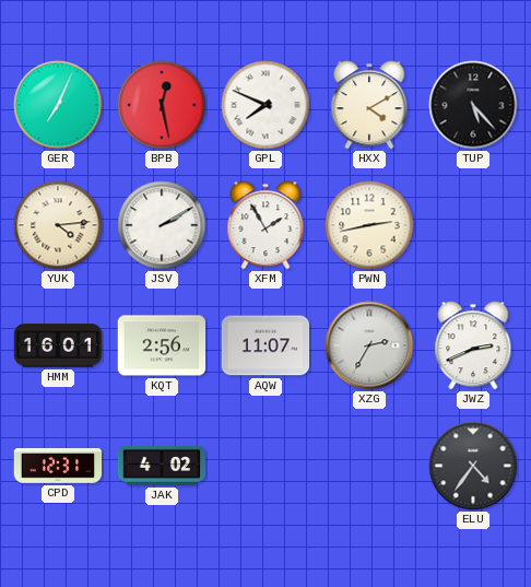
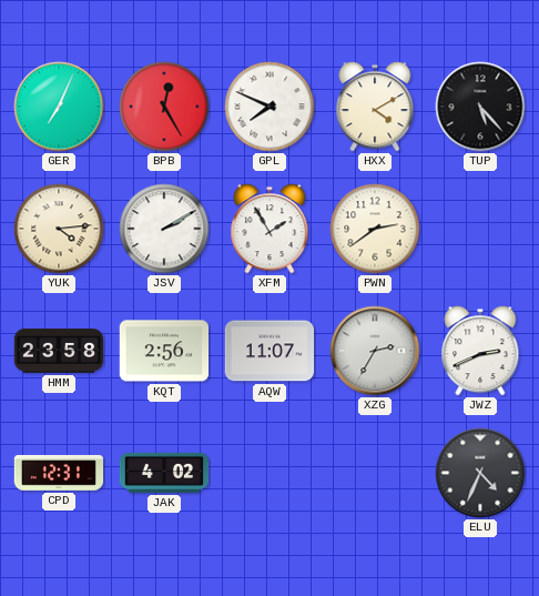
BPB: 12:28 -> 12:25 (164, 107)
PWN: 2:43 -> 2:39 (375, 229)
HMM: 16:01 -> 23:58 (59, 351)
ELU: 4:36 -> 4:34 (480, 473)
